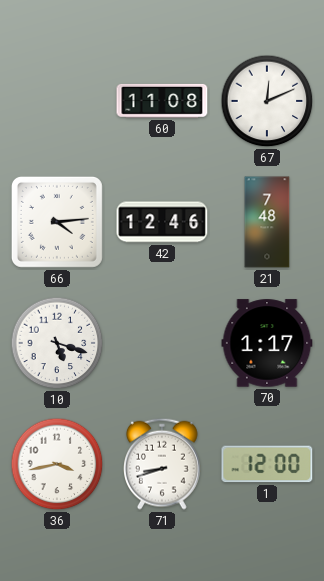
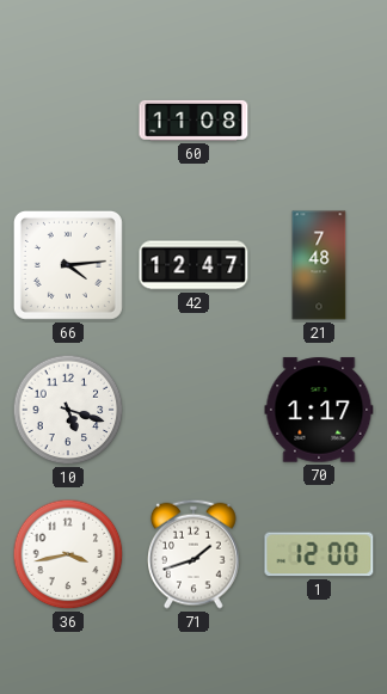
67: 12:11 -> none (267, 101)
42: 12:46 -> 12:47 (193, 265)
71: 8:42 -> 1:42 (195, 554)
